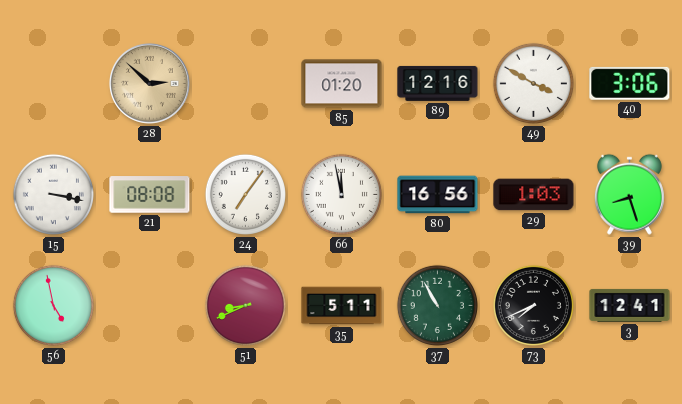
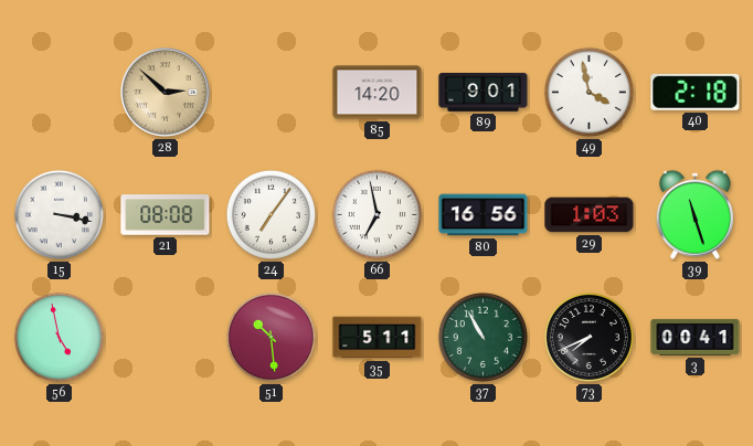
85: 01:20 -> 14:20 (378, 93)
89: 12:16 -> 9:01 (484, 92)
49: 3:50 -> 3:58 (588, 92)
40: 3:06 -> 2:18 (696, 92)
66: 11:58 -> 6:58 (376, 214)
39: 8:27 -> 11:27 (694, 214)
51: 8:41 -> 10:29 (271, 337)
3: 12:41 -> 00:41 (696, 337)
